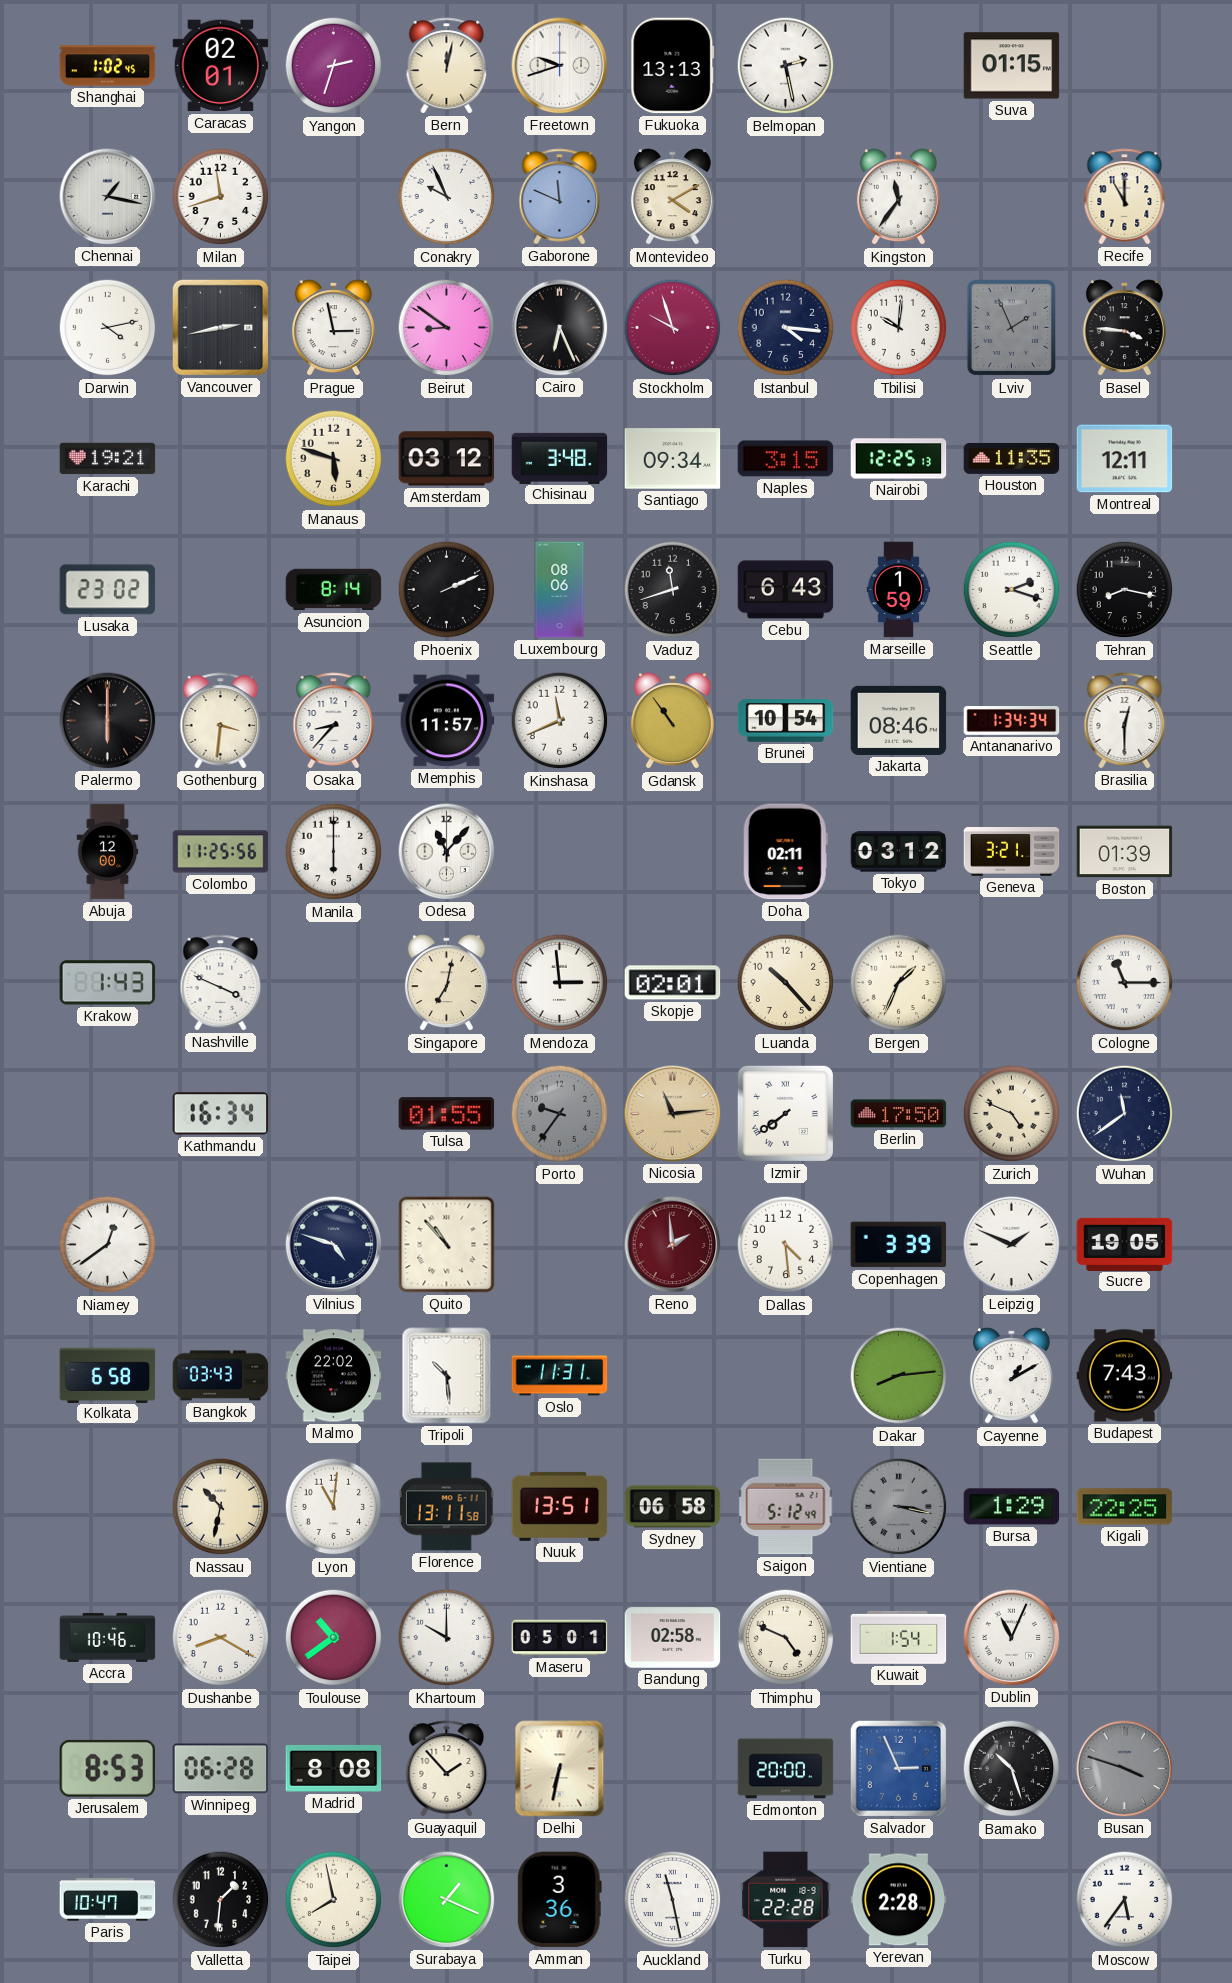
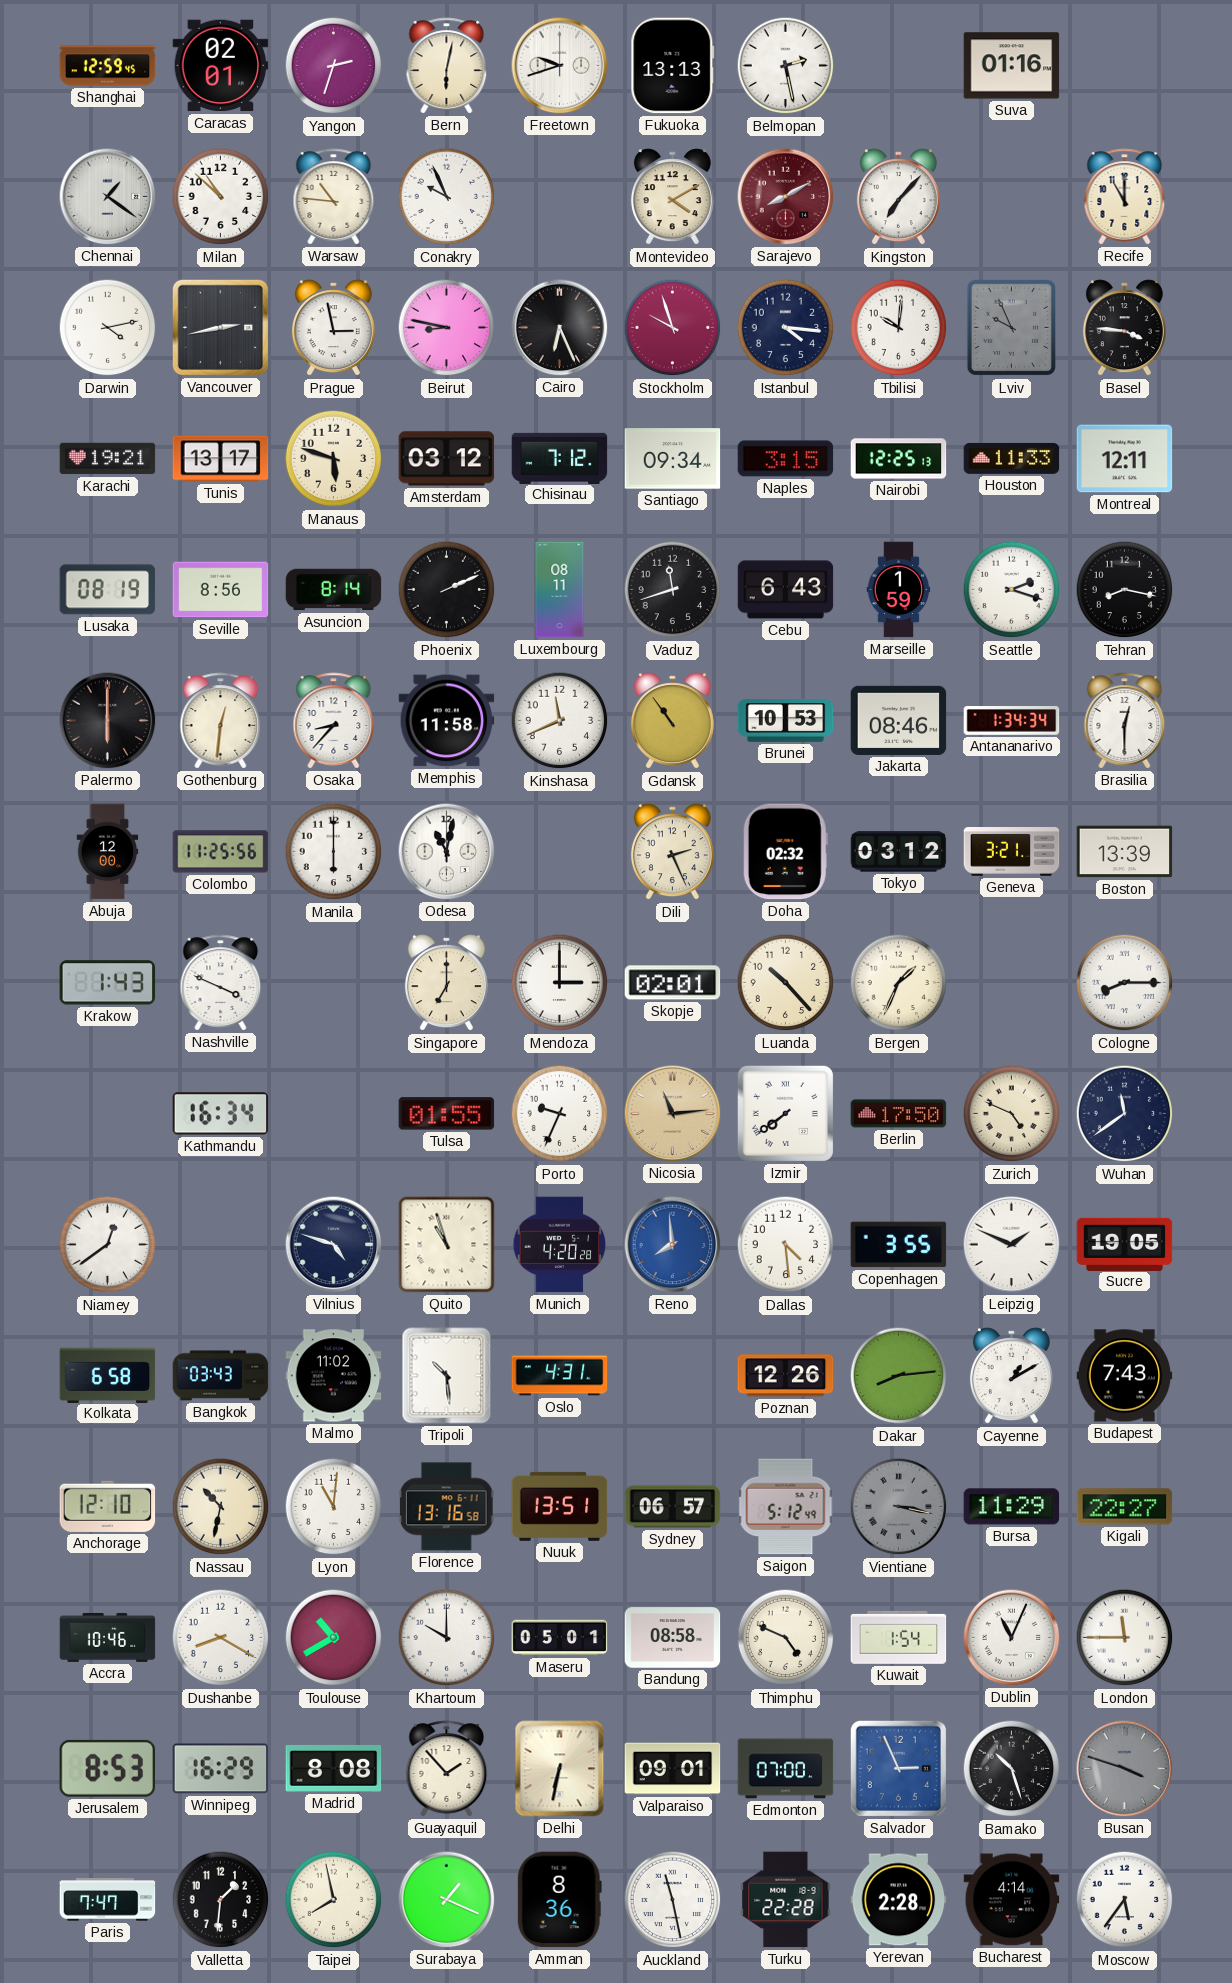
Shanghai: 1:02 -> 12:59 (108, 66)
Bern: 12:02 -> 6:02 (447, 66)
Suva: 01:15 -> 01:16 (1012, 66)
Chennai: 1:17 -> 1:21 (108, 197)
Milan: 11:42 -> 10:52 (221, 197)
Warsaw: none -> 10:46 (334, 197)
Gaborone: 11:49 -> none (560, 197)
Sarajevo: none -> 8:10 (786, 197)
Kingston: 11:36 -> 7:07 (898, 197)
Beirut: 8:51 -> 8:47 (447, 328)
Lviv: 1:56 -> 9:56 (1012, 328)
Tunis: none -> 13:17 (221, 459)
Chisinau: 3:48 -> 7:12 (560, 458)
Houston: 11:35 -> 11:33 (1012, 458)
Lusaka: 23:02 -> 08:19 (108, 590)
Seville: none -> 8:56 (221, 590)
Luxembourg: 08:06 -> 08:11 (560, 590)
Gothenburg: 3:31 -> 12:31 (221, 721)
Memphis: 11:57 -> 11:58 (447, 721)
Brunei: 10:54 -> 10:53 (786, 721)
Odesa: 11:07 -> 11:02 (447, 852)
Dili: none -> 2:26 (672, 852)
Doha: 02:11 -> 02:32 (785, 852)
Boston: 01:39 -> 13:39 (1125, 852)
Singapore: 7:02 -> 7:00 (446, 983)
Mendoza: 2:59 -> 3:00 (560, 983)
Cologne: 11:15 -> 8:15 (1125, 983)
Porto: 9:36 -> 9:34 (560, 1114)
Porto dial: grey -> white (560, 1114)
Quito: 10:53 -> 10:57 (447, 1245)
Munich: none -> 4:20 (560, 1245)
Reno: 1:59 -> 7:59 (673, 1245)
Reno dial: burgundy -> blue (673, 1245)
Copenhagen: 3:39 -> 3:55 (899, 1245)
Malmo: 22:02 -> 11:02 (334, 1376)
Oslo: 11:31 -> 4:31 (560, 1376)
Poznan: none -> 12:26 (786, 1376)
Anchorage: none -> 12:10 (108, 1506)
Florence: 13:11 -> 13:16 (446, 1507)
Sydney: 06:58 -> 06:57 (673, 1507)
Bursa: 1:29 -> 11:29 (1012, 1507)
Kigali: 22:25 -> 22:27 (1125, 1507)
Toulouse: 10:39 -> 10:40 (334, 1638)
Bandung: 02:58 -> 08:58 (673, 1638)
London: none -> 11:45 (1125, 1638)
Winnipeg: 06:28 -> 16:29 (221, 1769)
Valparaiso: none -> 09:01 (673, 1769)
Edmonton: 20:00 -> 07:00 (786, 1769)
Paris: 10:47 -> 7:47 (108, 1900)
Amman: 3:36 -> 8:36 (559, 1900)
Bucharest: none -> 4:14 (1012, 1900)
